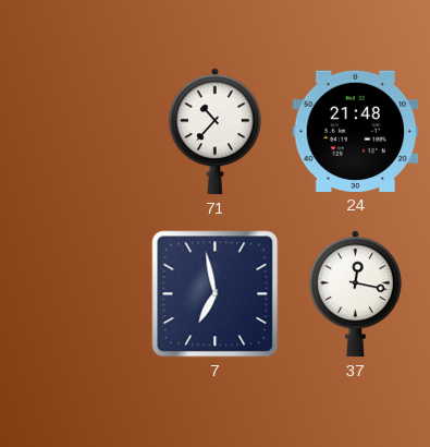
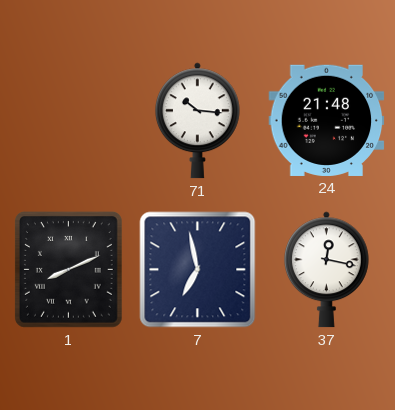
71: 10:37 -> 10:16 (197, 121)
1: none -> 8:11 (68, 269)
